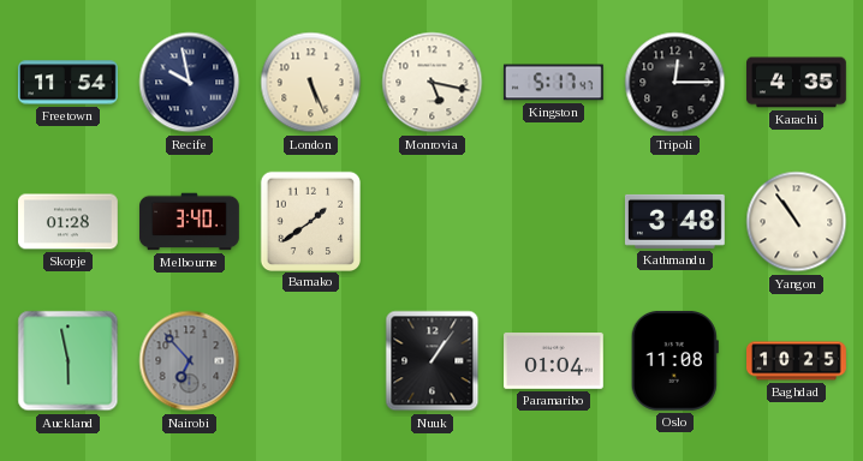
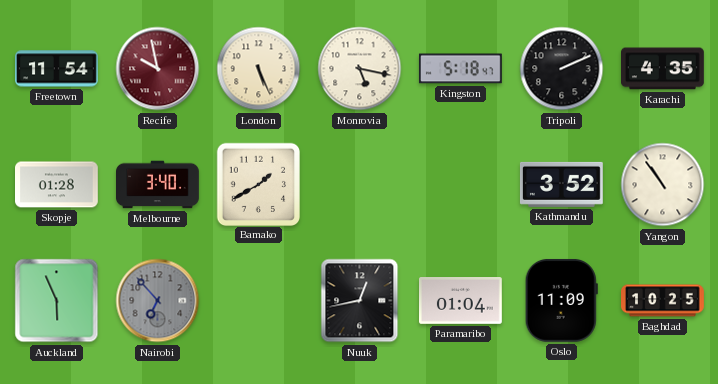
Recife dial: navy -> burgundy (158, 69)
Kingston: 5:17 -> 5:18 (460, 69)
Tripoli: 12:15 -> 2:11 (562, 69)
Bamako: 1:39 -> 1:40 (258, 184)
Kathmandu: 3:48 -> 3:52 (561, 184)
Auckland: 5:58 -> 5:56 (57, 301)
Nuuk: 1:06 -> 12:43 (360, 301)
Oslo: 11:08 -> 11:09 (561, 300)
